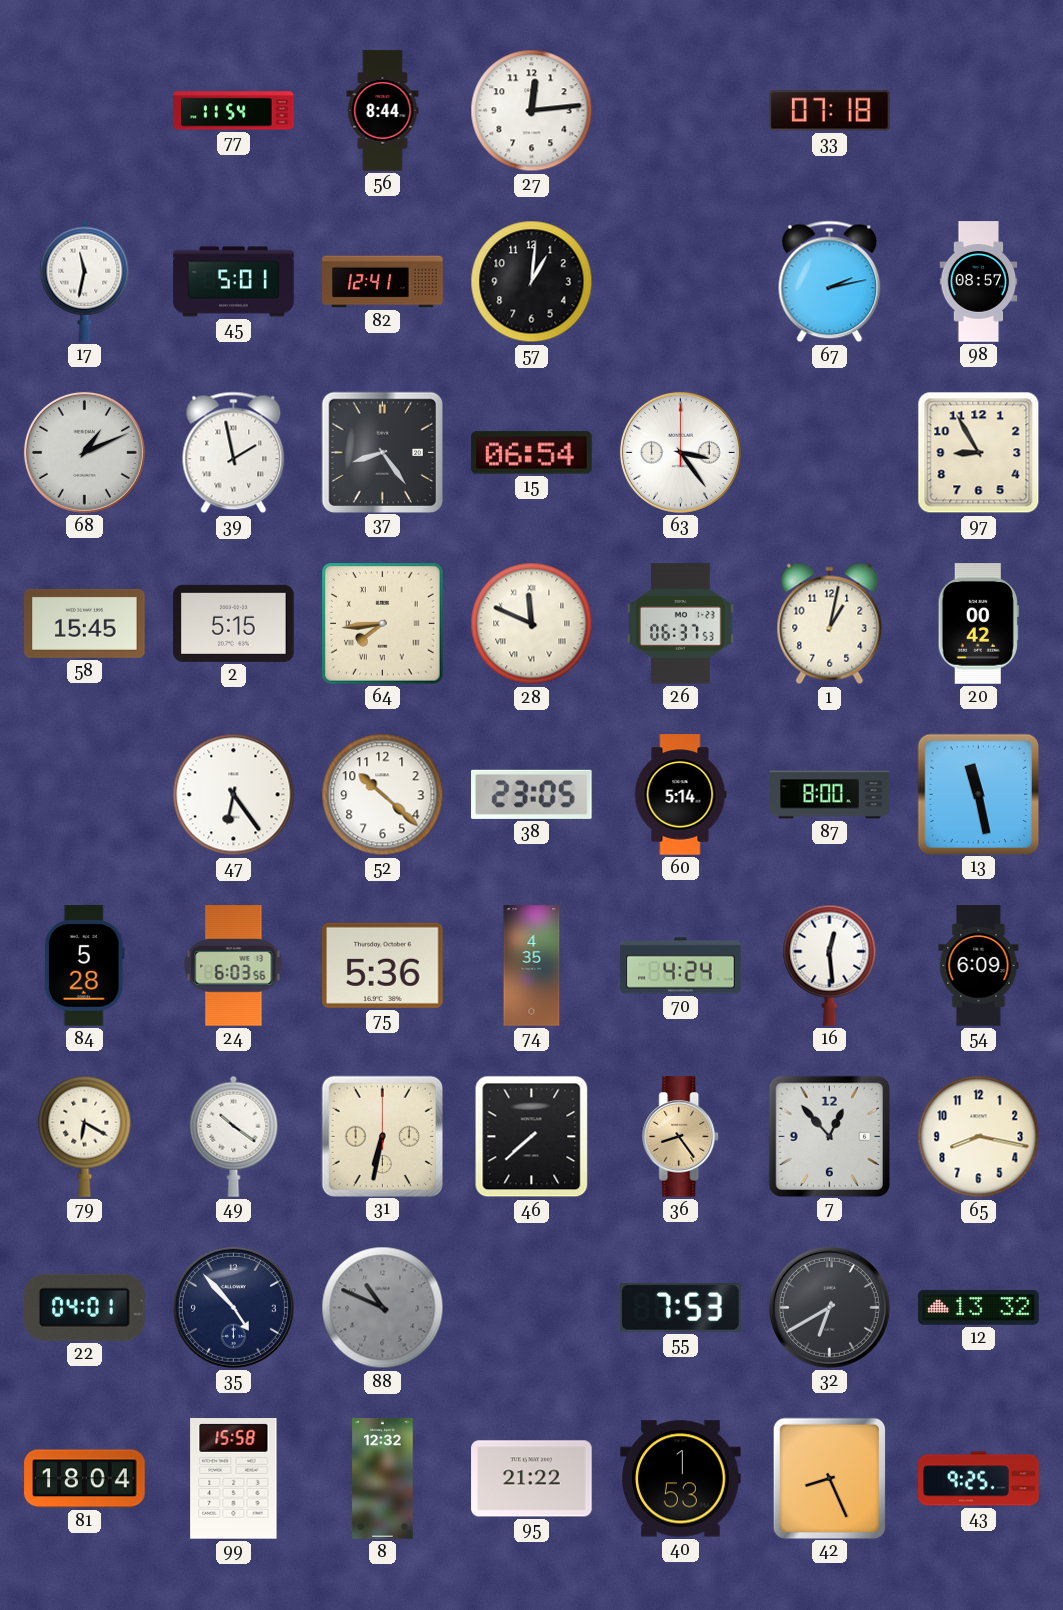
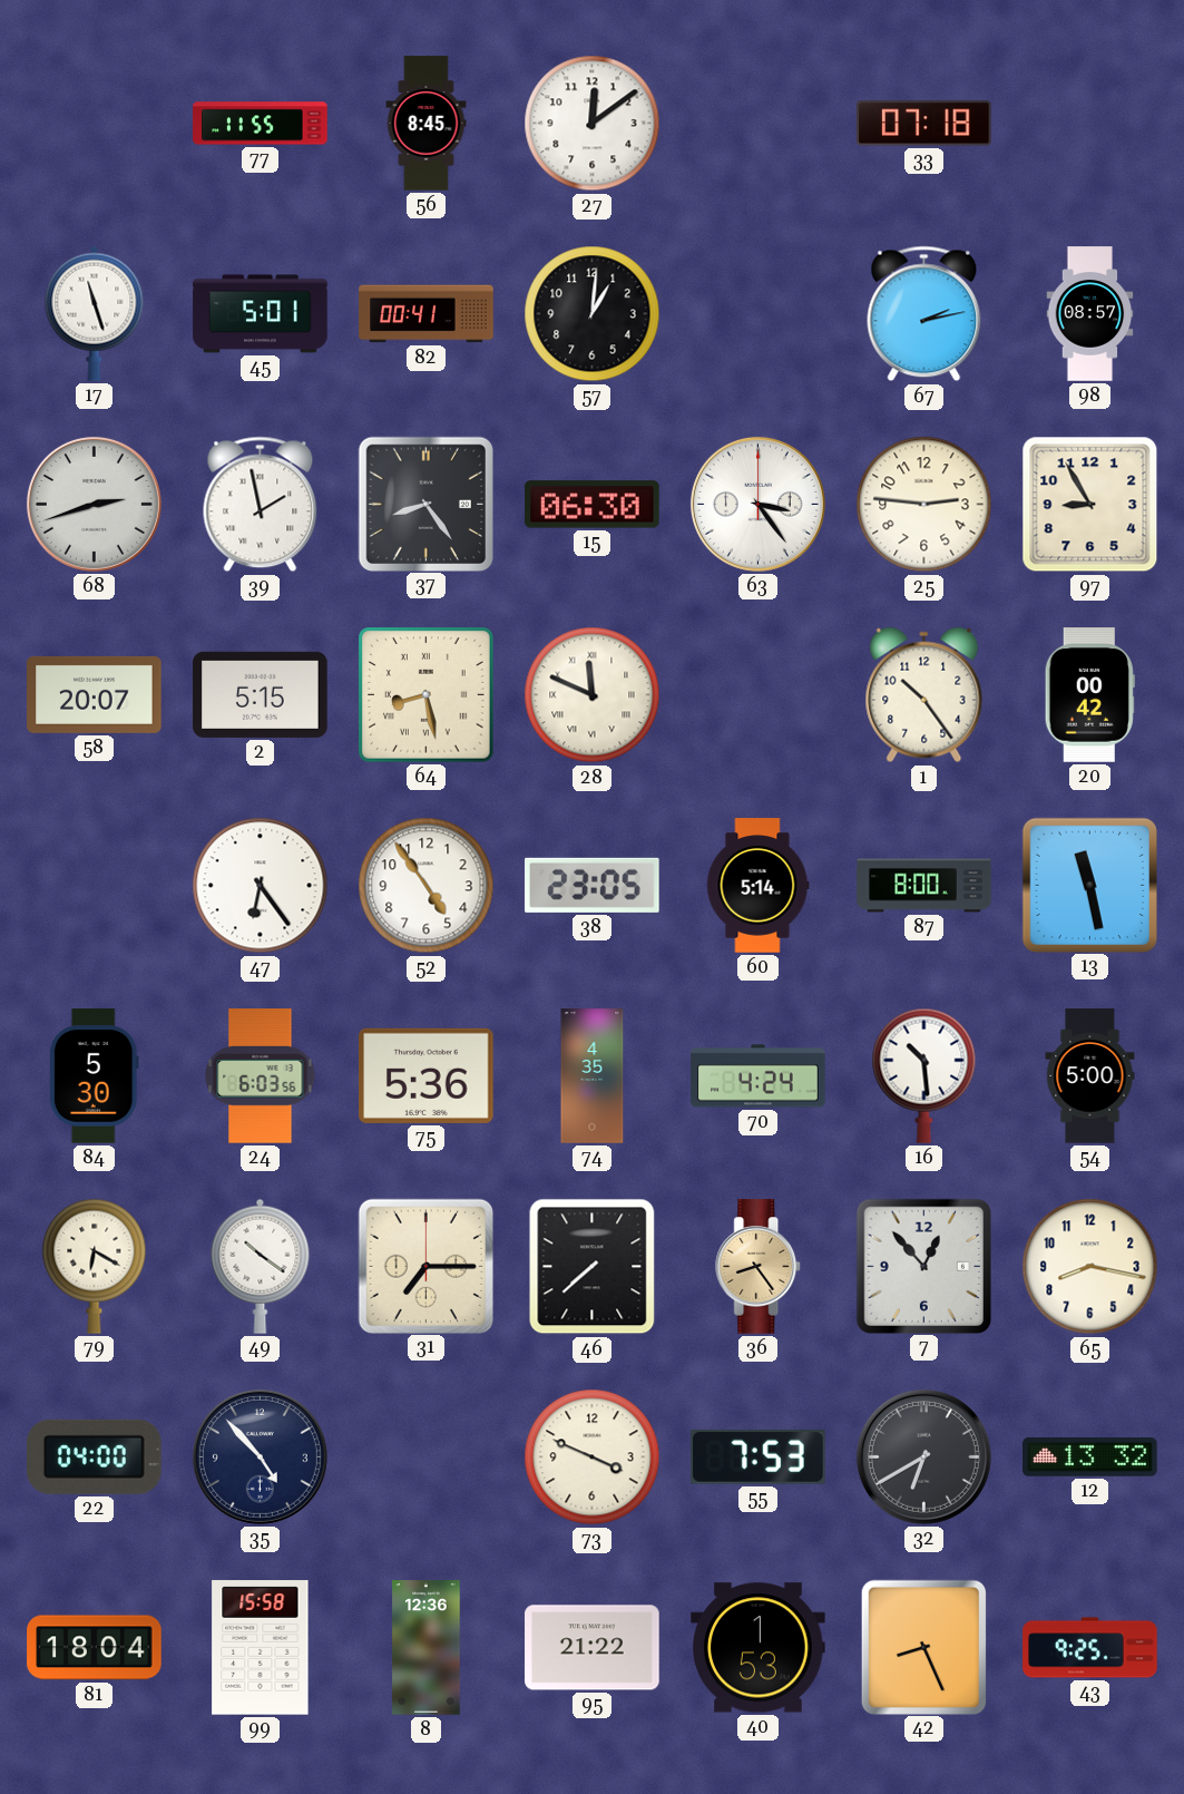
77: 11:54 -> 11:55 (261, 124)
56: 8:44 -> 8:45 (427, 124)
27: 12:14 -> 12:09 (593, 124)
17: 11:32 -> 11:27 (95, 313)
82: 12:41 -> 00:41 (427, 314)
68: 1:11 -> 2:42 (94, 504)
15: 06:54 -> 06:30 (593, 505)
25: none -> 2:46 (924, 505)
58: 15:45 -> 20:07 (95, 694)
64: 7:44 -> 8:28 (427, 695)
26: 06:37 -> none (681, 624)
1: 1:02 -> 10:24 (924, 695)
52: 10:22 -> 4:54 (427, 886)
84: 5:28 -> 5:30 (94, 1076)
16: 12:29 -> 10:29 (924, 1075)
54: 6:09 -> 5:00 (1090, 1076)
31: 6:32 -> 7:15 (425, 1266)
22: 04:01 -> 04:00 (95, 1456)
88: 10:49 -> none (383, 1308)
73: none -> 3:49 (593, 1457)
8: 12:32 -> 12:36 (427, 1648)
